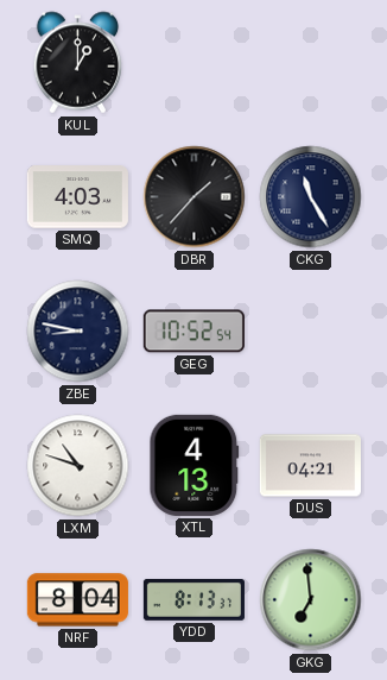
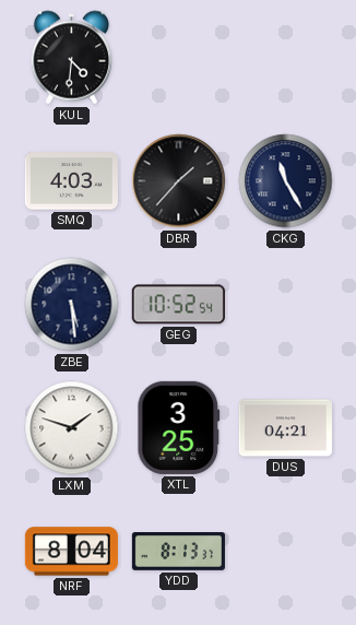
KUL: 1:00 -> 4:31 (72, 58)
ZBE: 8:47 -> 5:29 (72, 305)
LXM: 10:48 -> 1:48 (72, 428)
XTL: 4:13 -> 3:25 (179, 427)
GKG: 6:59 -> none (311, 600)
